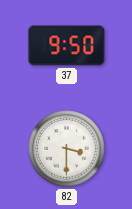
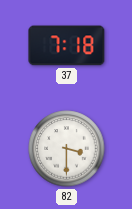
37: 9:50 -> 7:18 (67, 46)
